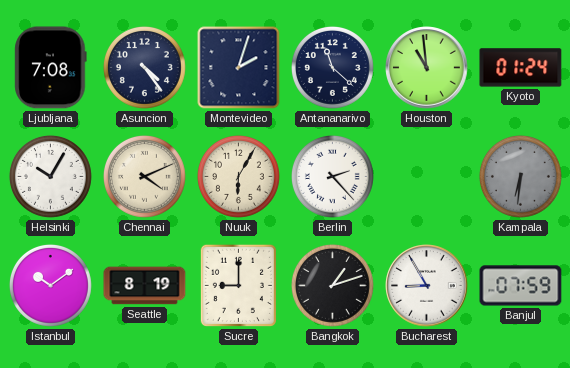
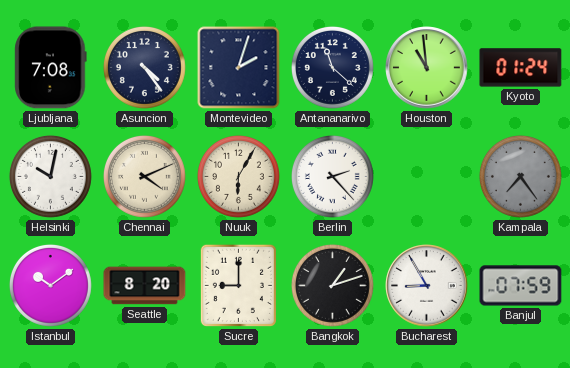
Helsinki: 10:05 -> 10:02 (50, 176)
Kampala: 6:31 -> 7:24 (520, 176)
Seattle: 8:19 -> 8:20 (145, 286)
